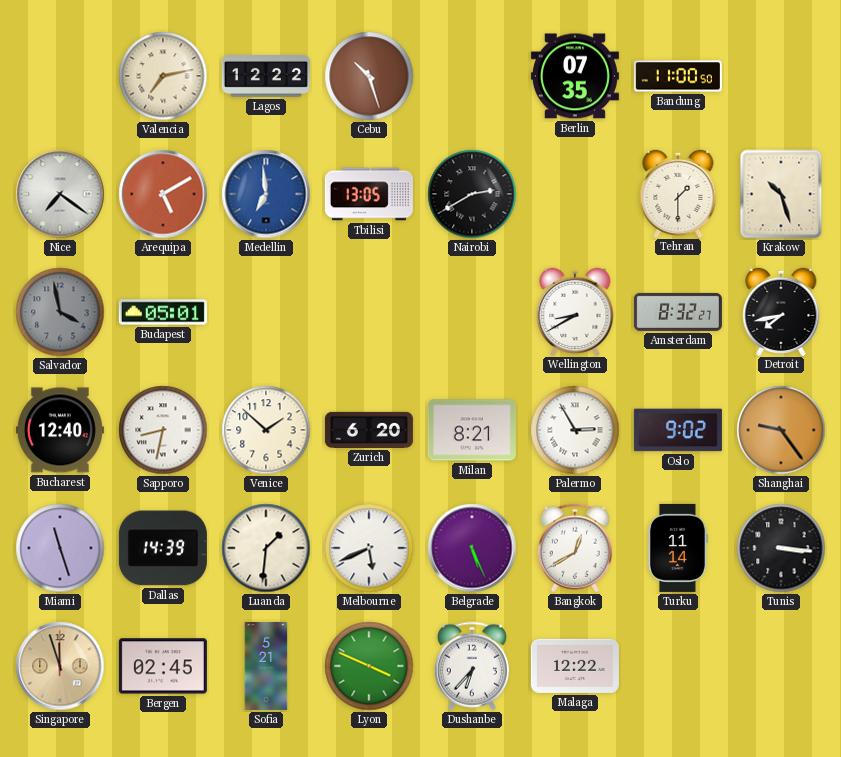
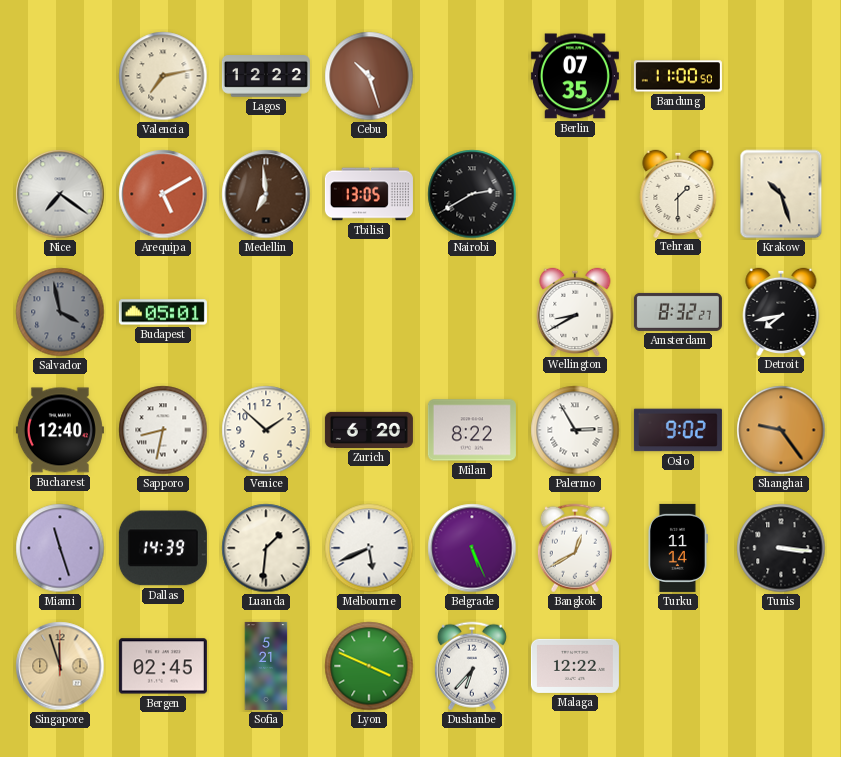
Medellin dial: blue -> brown (266, 194)
Milan: 8:21 -> 8:22 (472, 430)
